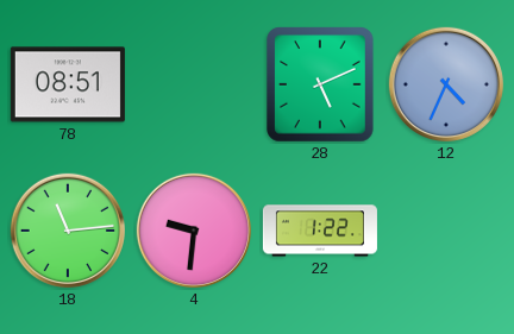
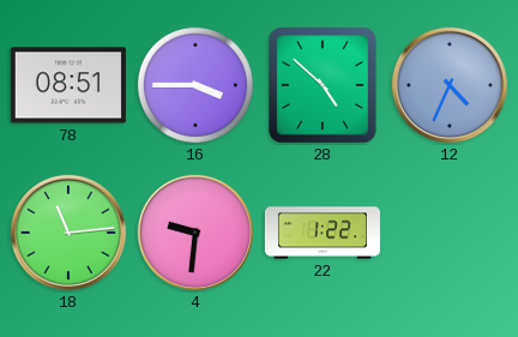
16: none -> 3:45 (195, 85)
28: 5:11 -> 4:52 (323, 85)
